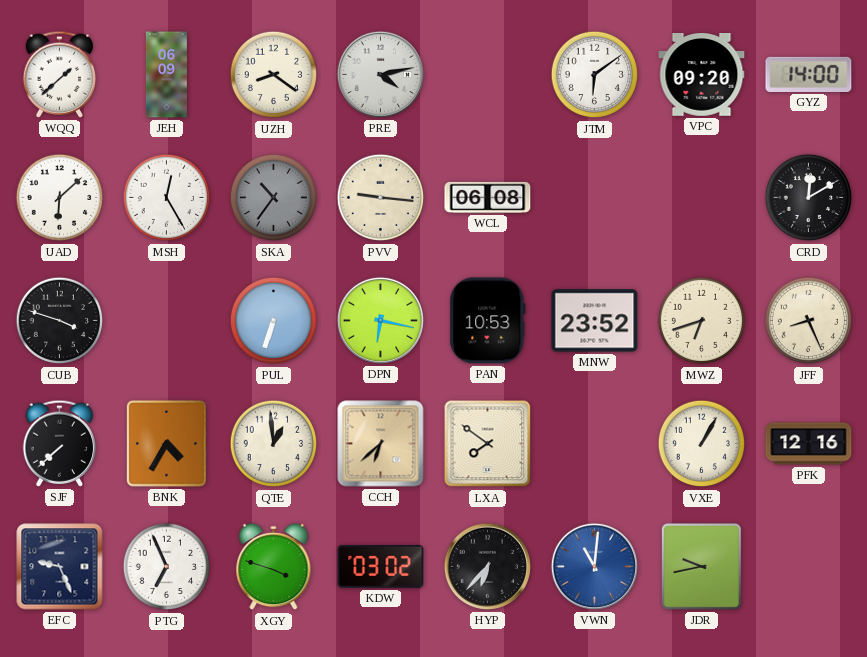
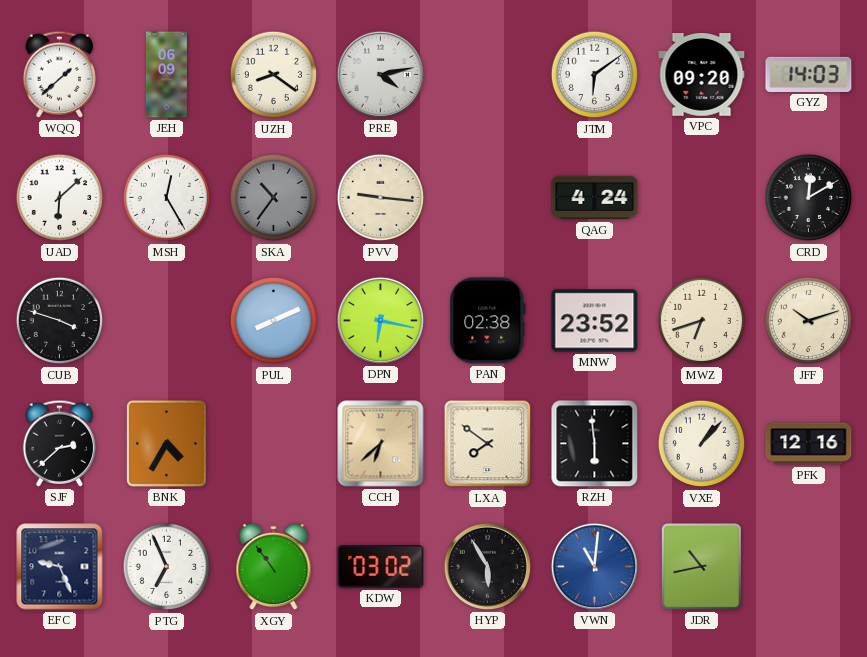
GYZ: 14:00 -> 14:03 (809, 74)
WCL: 06:08 -> none (488, 197)
QAG: none -> 4:24 (595, 198)
PUL: 6:33 -> 8:11 (274, 321)
PAN: 10:53 -> 02:38 (488, 321)
JFF: 8:26 -> 10:12 (809, 321)
SJF: 7:38 -> 2:38 (60, 443)
QTE: 12:59 -> none (274, 444)
RZH: none -> 5:59 (595, 444)
VXE: 1:05 -> 1:07 (702, 444)
XGY: 3:48 -> 10:54 (274, 567)
HYP: 6:37 -> 5:55 (487, 566)
JDR: 9:43 -> 10:43 (701, 566)
